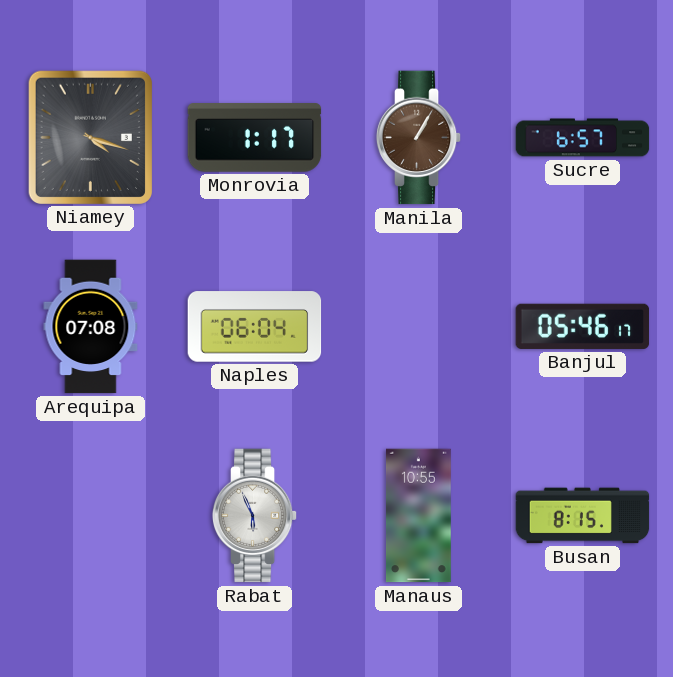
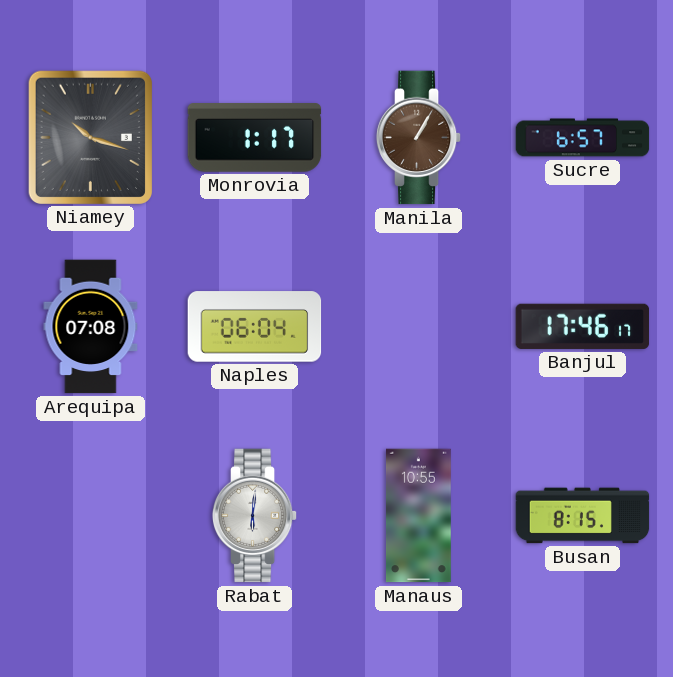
Niamey: 4:18 -> 10:18 (90, 137)
Banjul: 05:46 -> 17:46 (583, 326)
Rabat: 5:56 -> 6:01 (255, 516)
